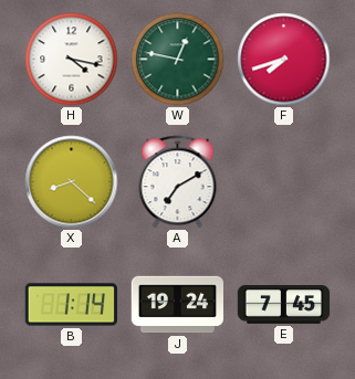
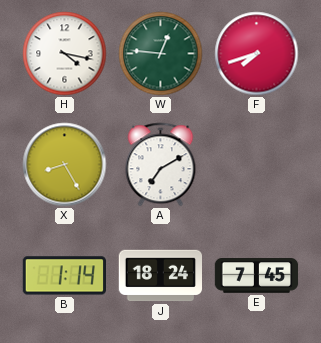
W: 12:47 -> 12:46 (161, 54)
X: 8:22 -> 8:25 (65, 165)
J: 19:24 -> 18:24 (161, 276)
